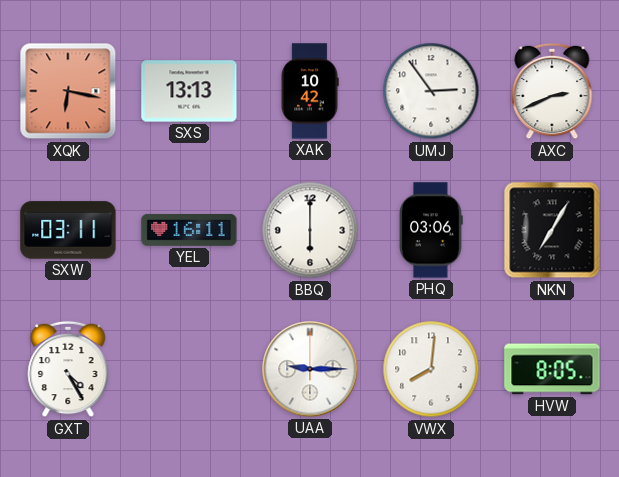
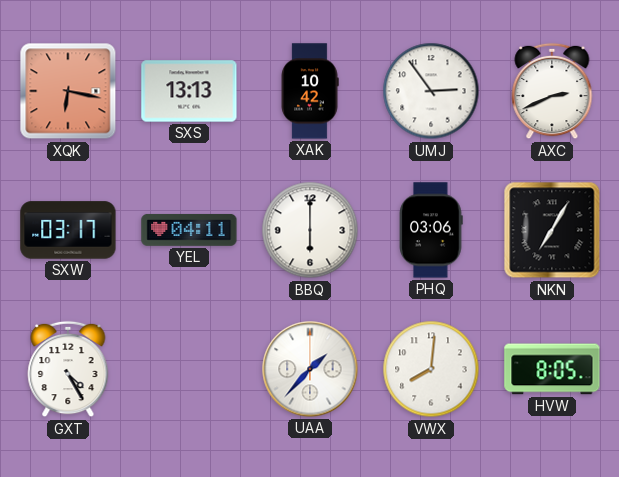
SXW: 03:11 -> 03:17 (68, 230)
YEL: 16:11 -> 04:11 (189, 230)
UAA: 9:15 -> 1:37 (310, 369)
